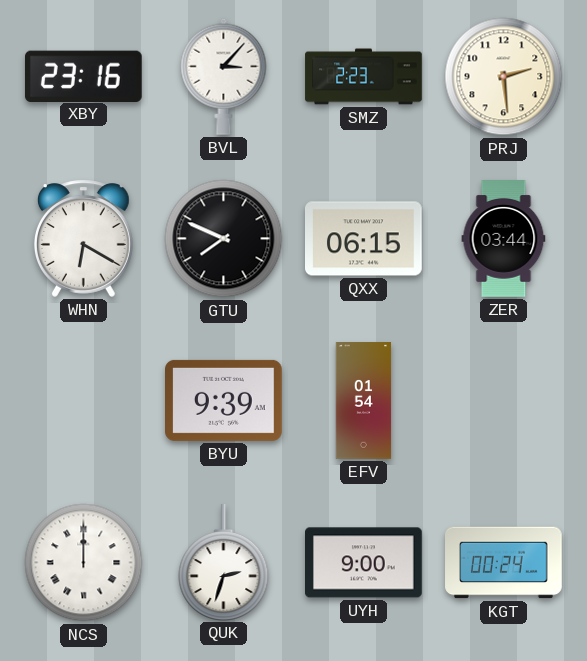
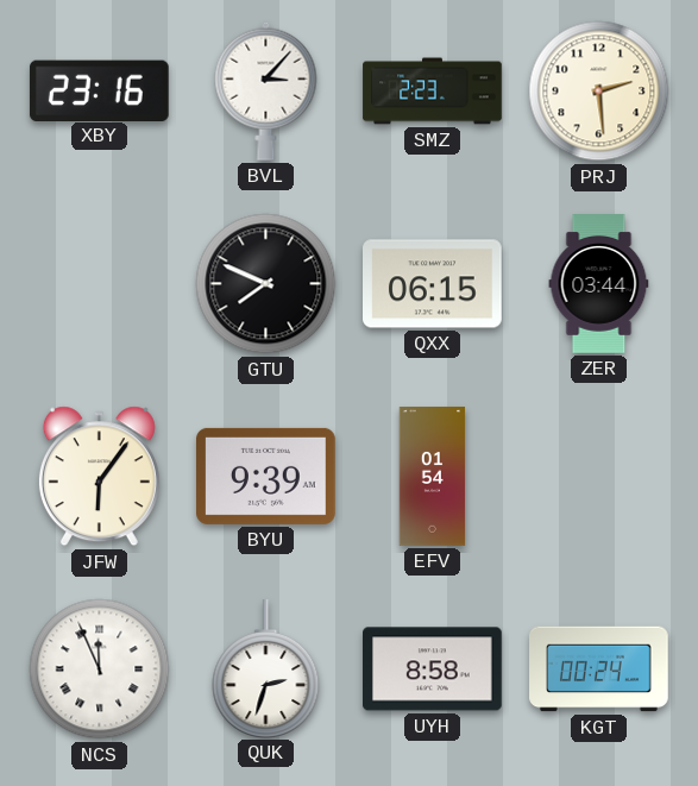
WHN: 6:20 -> none (83, 238)
JFW: none -> 6:06 (99, 477)
NCS: 12:00 -> 11:56 (100, 669)
UYH: 9:00 -> 8:58 (433, 669)
